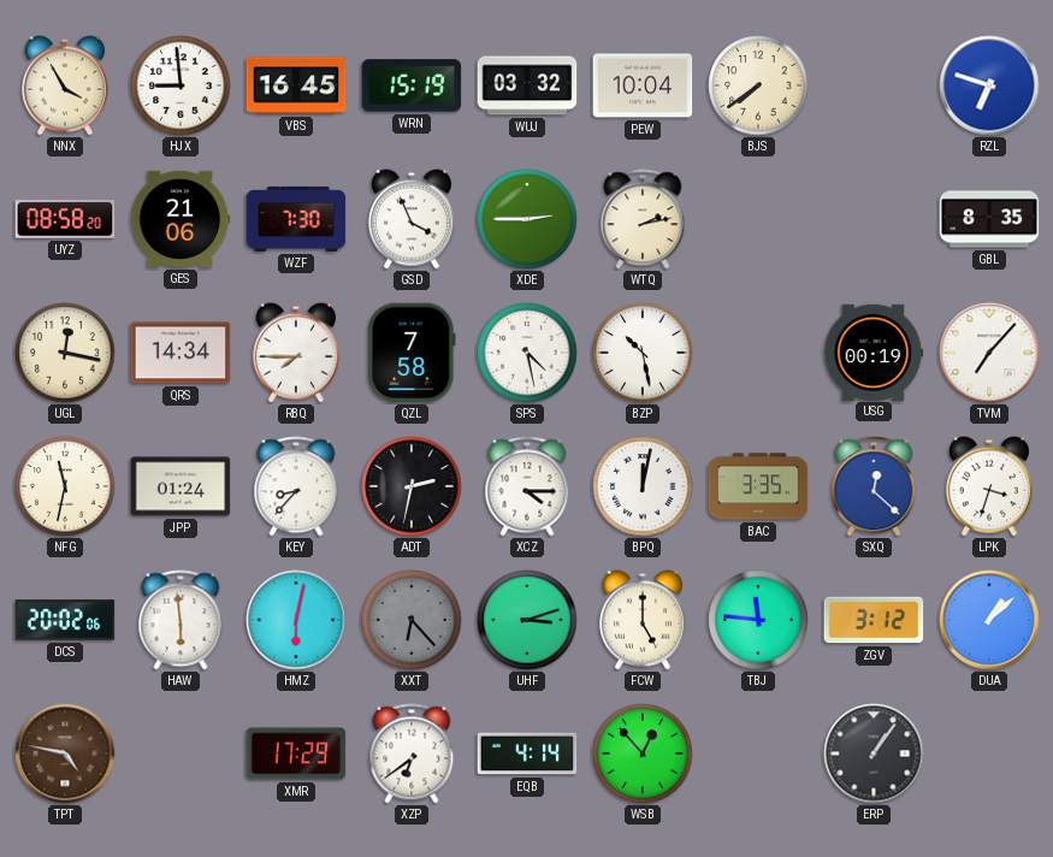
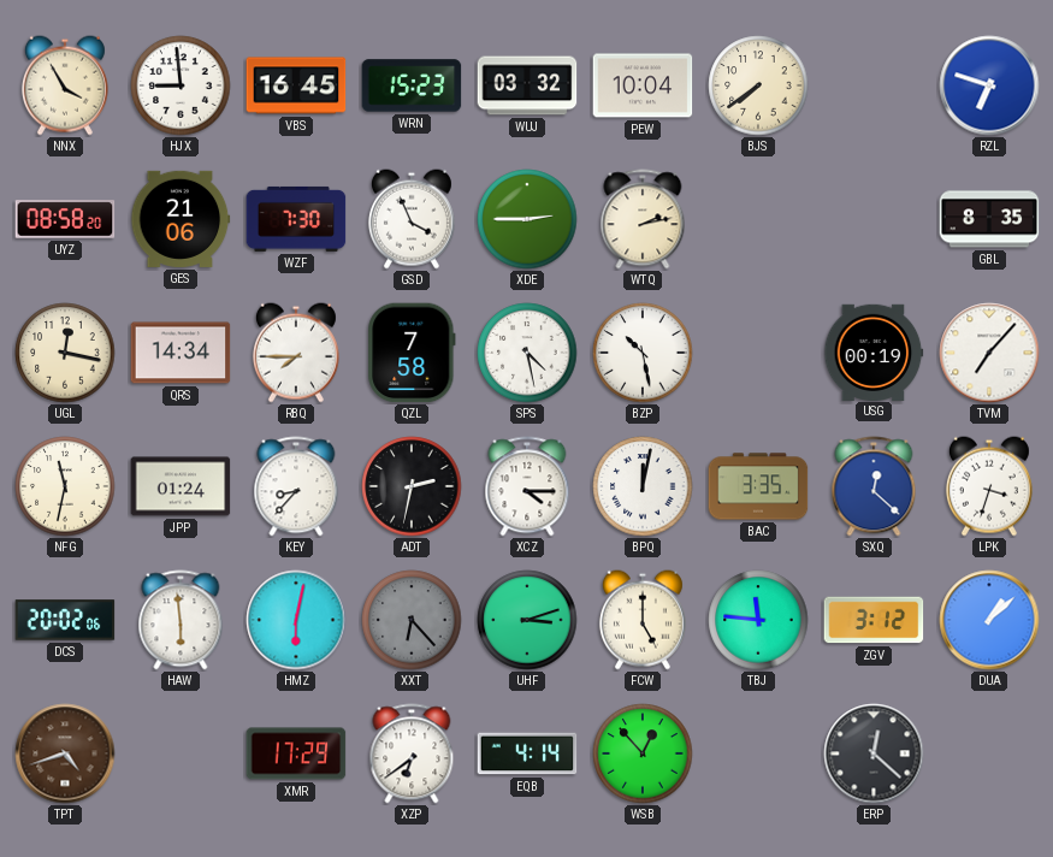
WRN: 15:19 -> 15:23 (412, 85)
TPT: 4:47 -> 4:42 (65, 753)
ERP: 1:06 -> 12:22 (874, 753)
